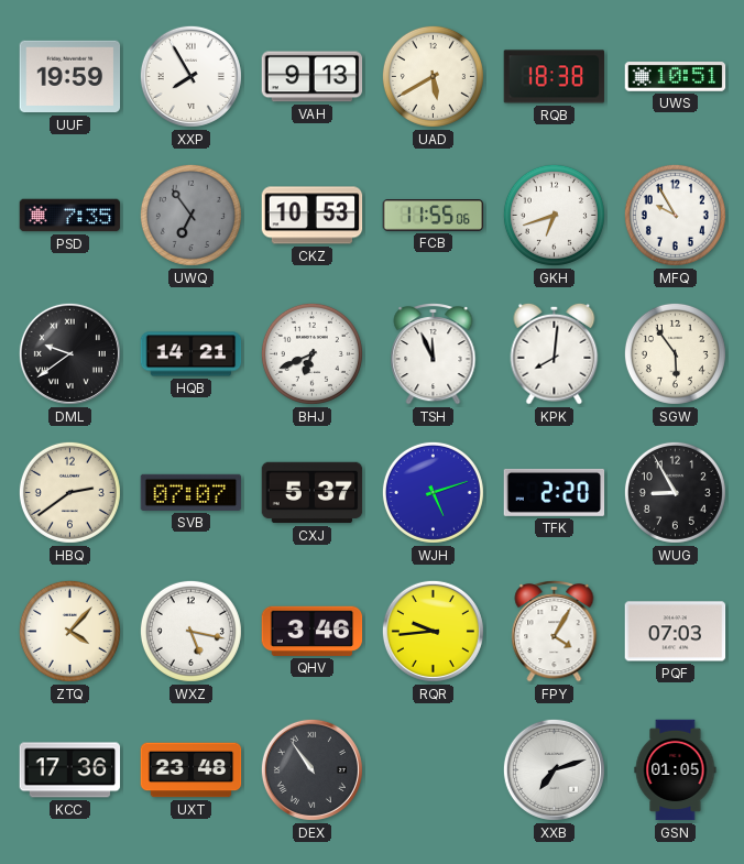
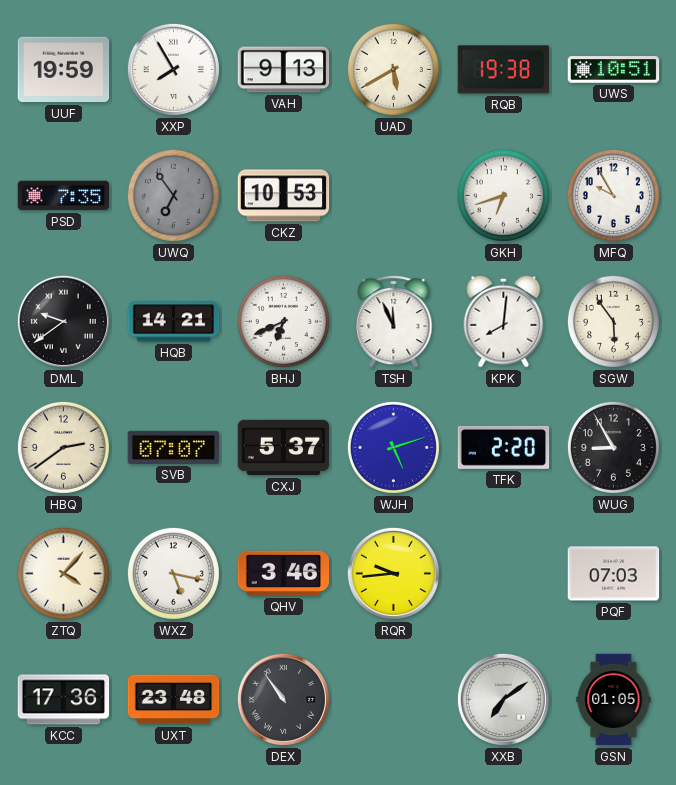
RQB: 18:38 -> 19:38 (504, 70)
FCB: 11:55 -> none (434, 216)
FPY: 4:05 -> none (555, 632)
XXB: 7:12 -> 7:09 (503, 699)
